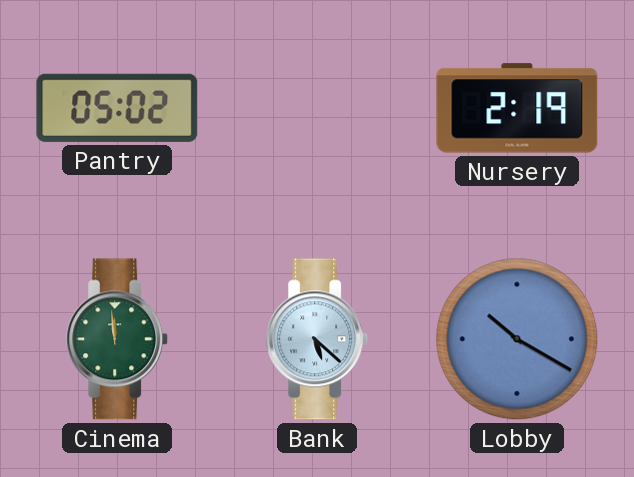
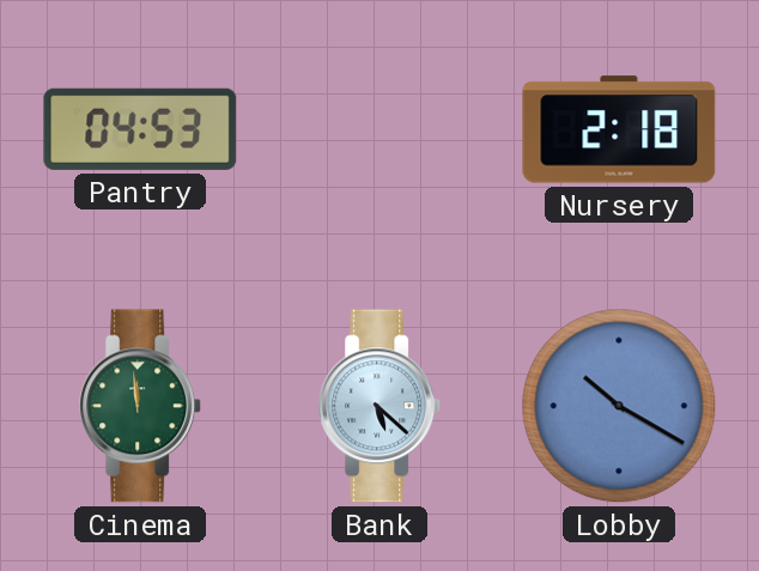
Pantry: 05:02 -> 04:53 (140, 129)
Nursery: 2:19 -> 2:18 (619, 129)
